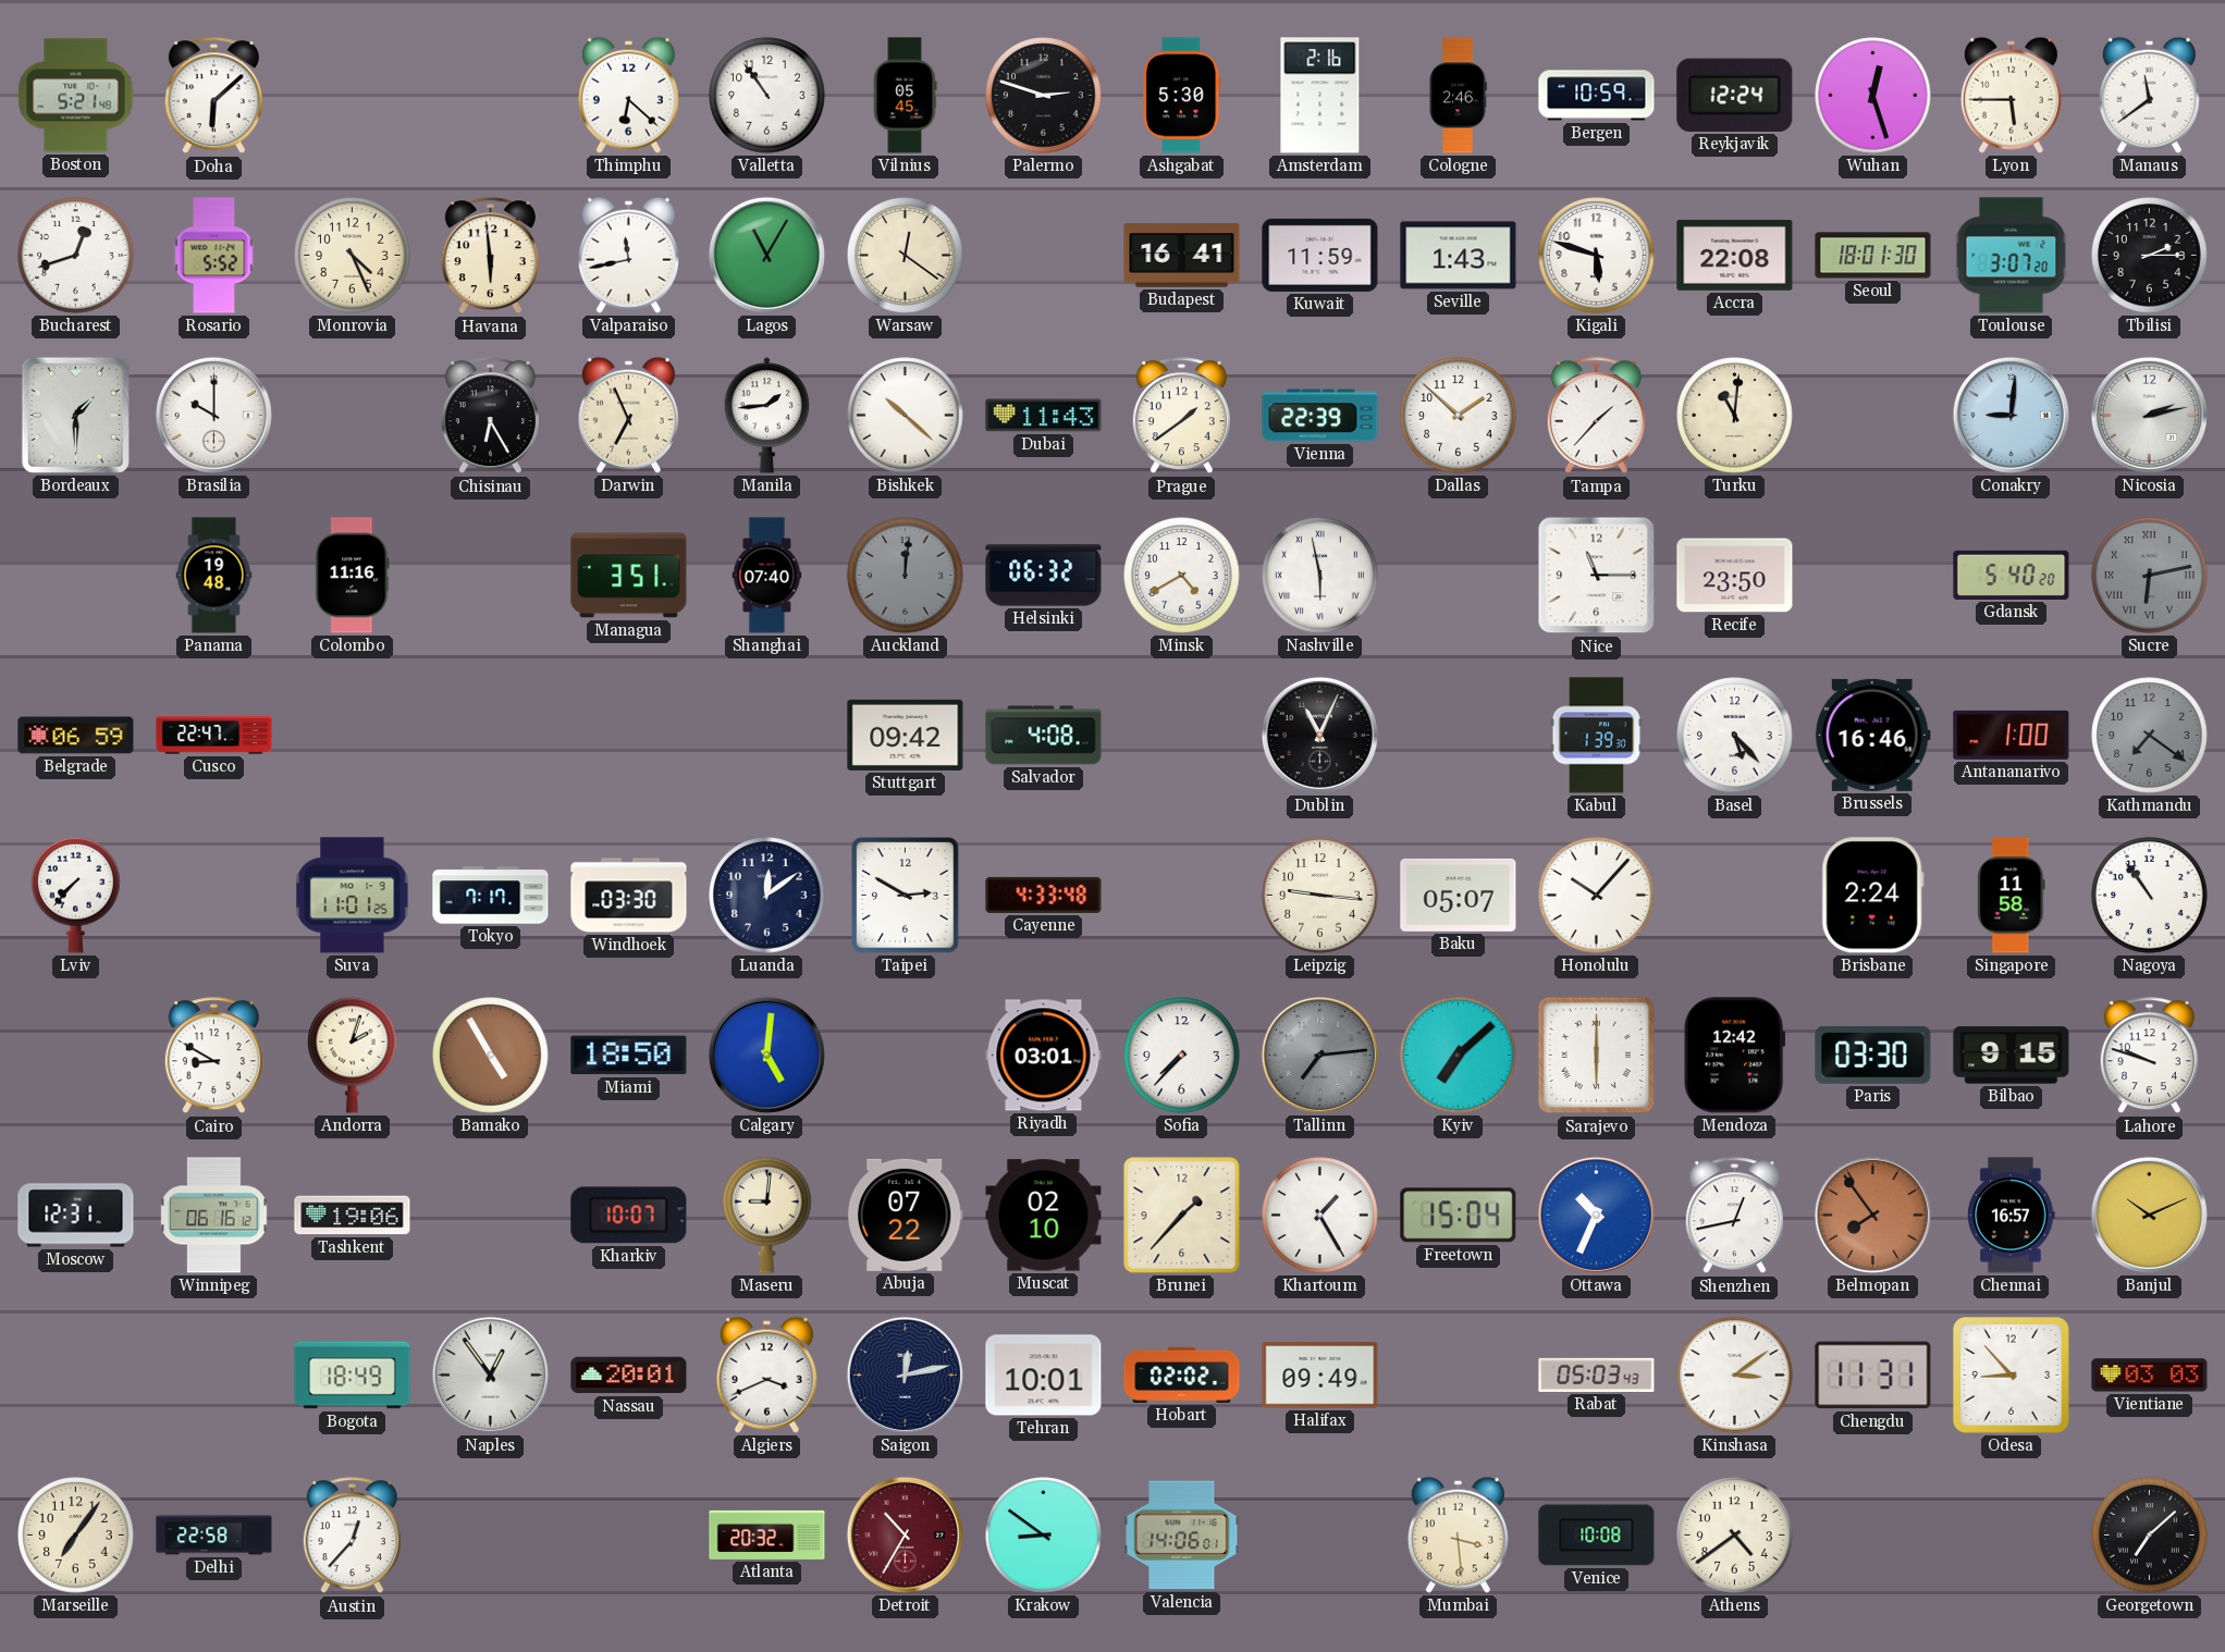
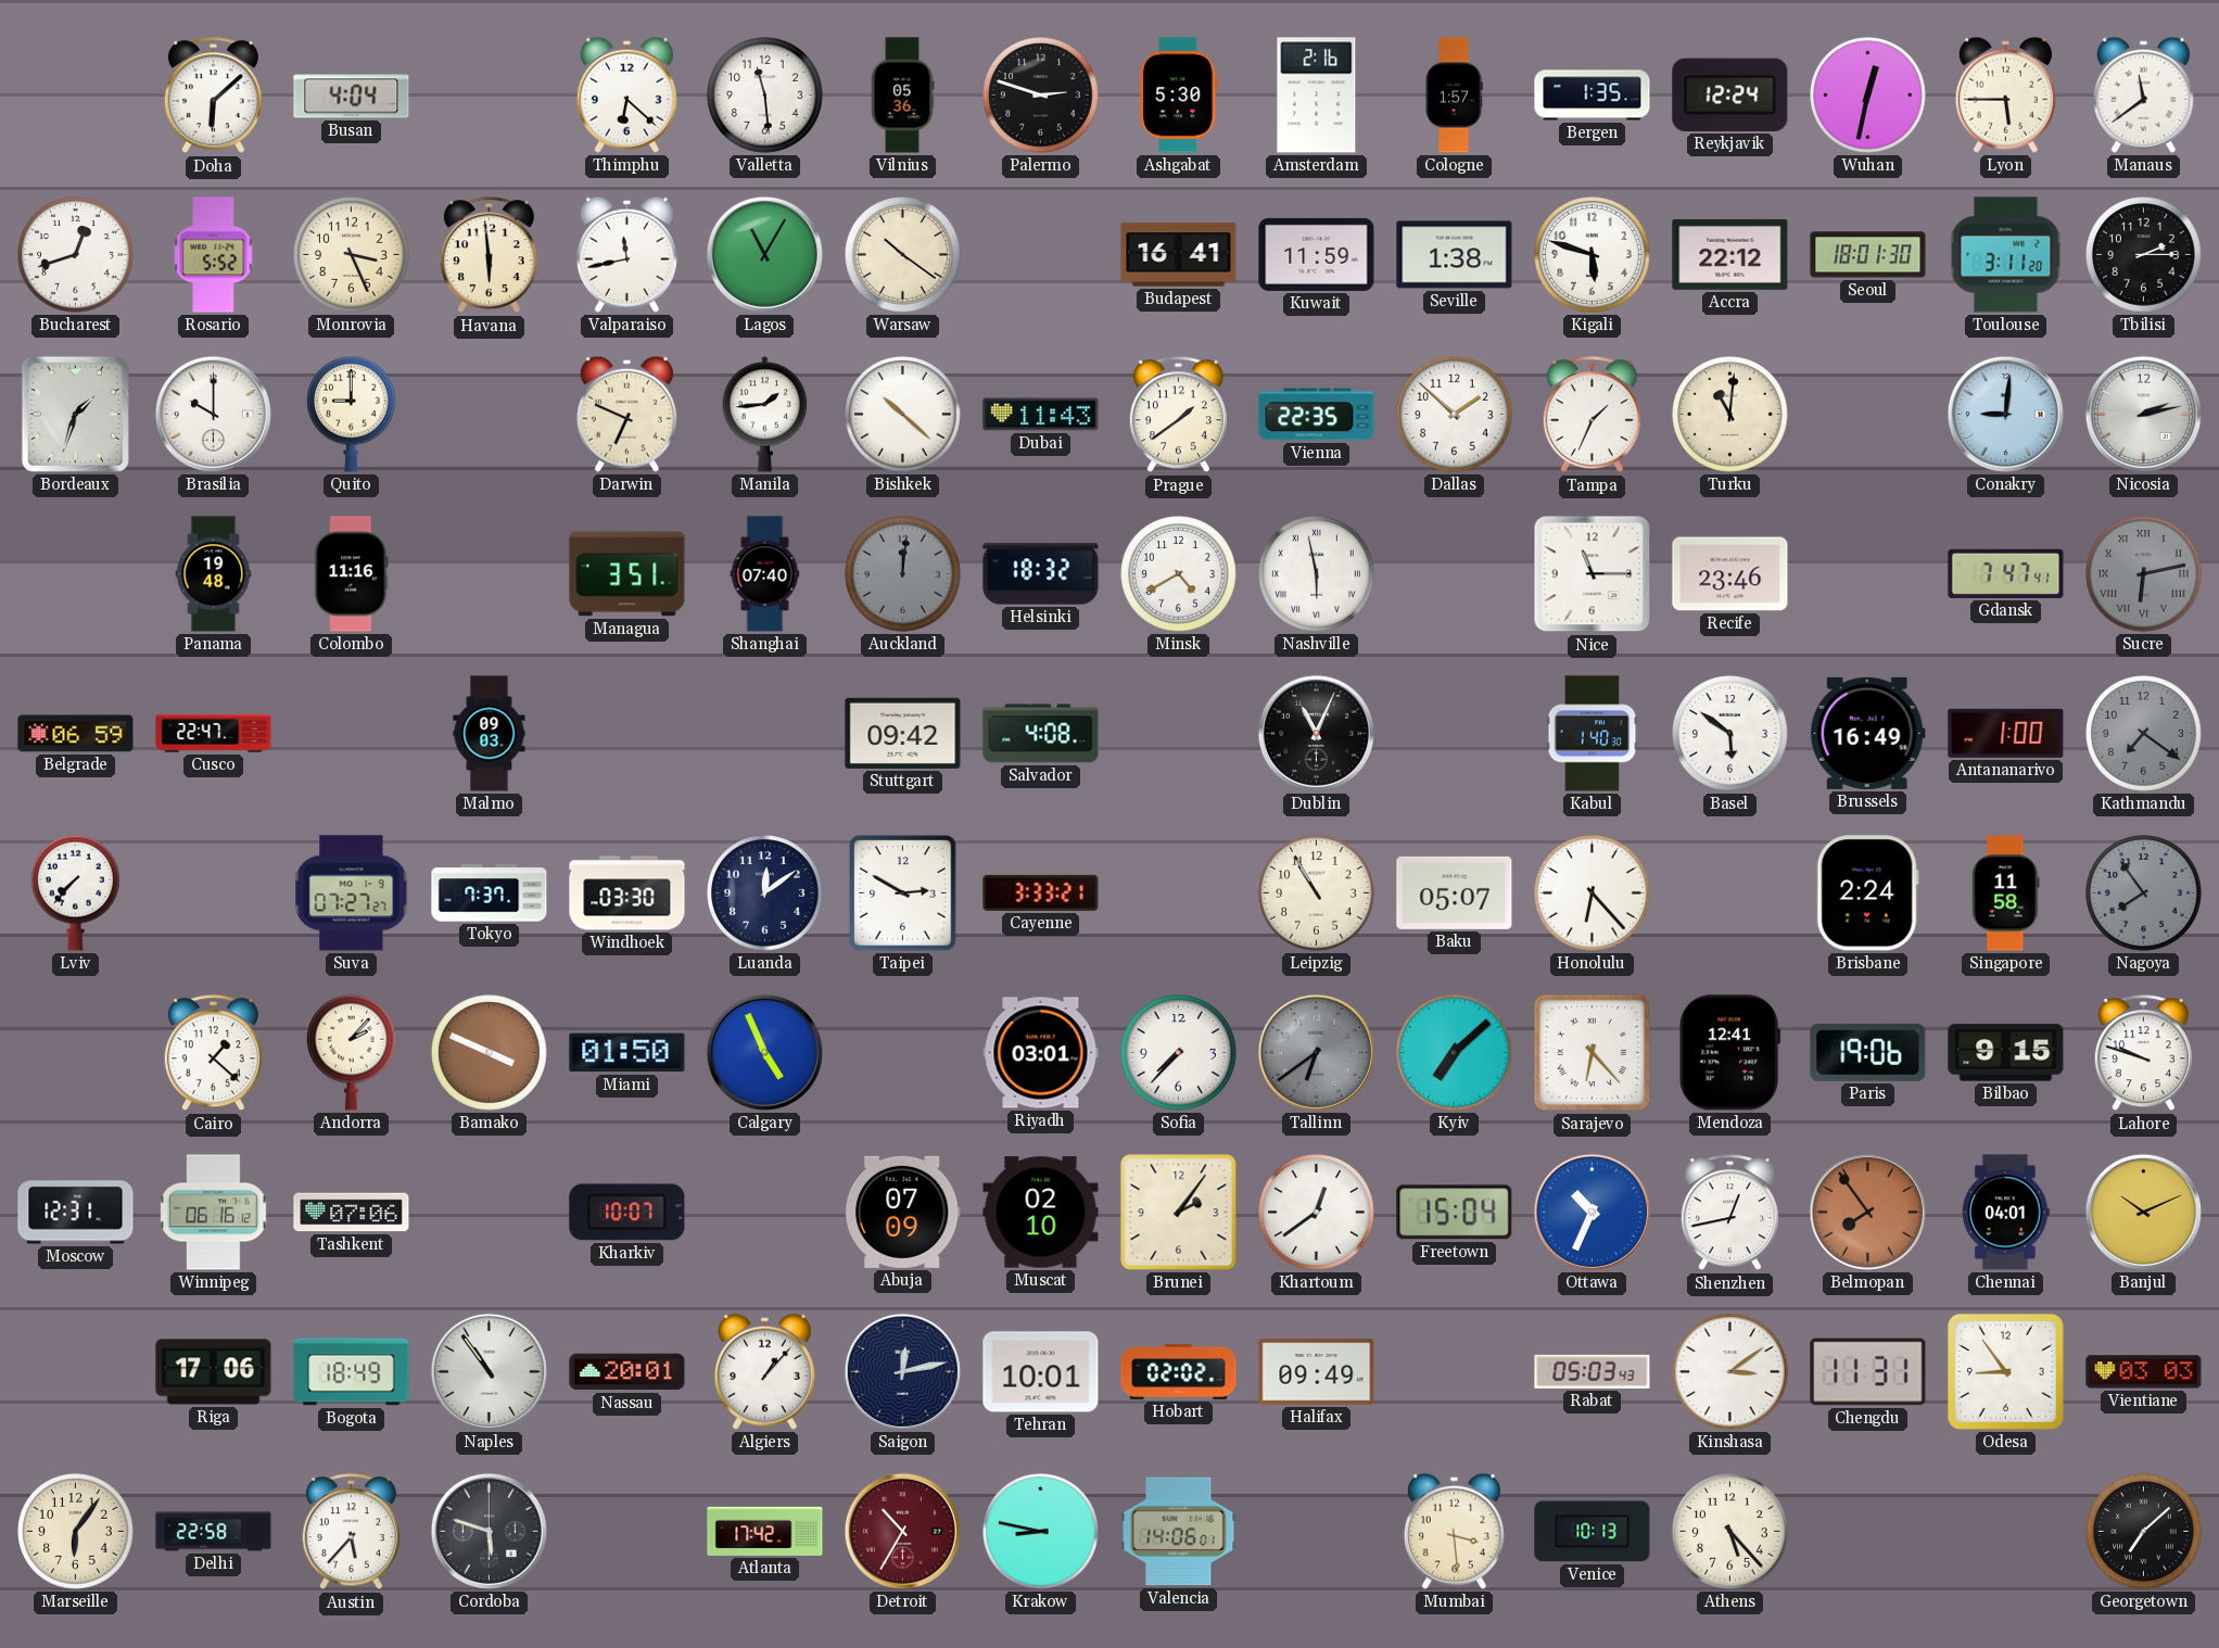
Boston: 5:21 -> none (76, 96)
Busan: none -> 4:04 (352, 96)
Valletta: 10:54 -> 11:29 (765, 96)
Vilnius: 05:45 -> 05:36 (902, 96)
Cologne: 2:46 -> 1:57 (1454, 96)
Bergen: 10:59 -> 1:35 (1593, 96)
Wuhan: 12:27 -> 12:32 (1868, 96)
Monrovia: 4:26 -> 3:26 (352, 255)
Warsaw: 12:21 -> 10:21 (903, 255)
Seville: 1:43 -> 1:38 (1455, 255)
Accra: 22:08 -> 22:12 (1730, 254)
Toulouse: 3:07 -> 3:11 (2006, 255)
Bordeaux: 1:30 -> 1:33 (75, 414)
Quito: none -> 9:00 (352, 414)
Chisinau: 6:25 -> none (490, 416)
Darwin: 6:56 -> 6:49 (626, 414)
Vienna: 22:39 -> 22:35 (1317, 415)
Tampa: 1:37 -> 1:34 (1592, 415)
Helsinki: 06:32 -> 18:32 (1041, 574)
Recife: 23:50 -> 23:46 (1730, 574)
Gdansk: 5:40 -> 7:47 (2006, 573)
Malmo: none -> 09:03 (490, 734)
Kabul: 1:39 -> 1:40 (1593, 734)
Basel: 5:23 -> 5:51 (1730, 734)
Brussels: 16:46 -> 16:49 (1867, 733)
Suva: 11:01 -> 07:27 (352, 893)
Tokyo: 7:17 -> 7:37 (490, 893)
Cayenne: 4:33 -> 3:33 (1041, 892)
Leipzig: 9:16 -> 10:55 (1317, 893)
Honolulu: 10:07 -> 6:23 (1593, 893)
Nagoya: 10:54 -> 7:54 (2144, 893)
Nagoya dial: white -> grey (2144, 893)
Cairo: 8:50 -> 1:22 (213, 1053)
Andorra: 2:03 -> 2:07 (352, 1052)
Bamako: 4:55 -> 3:49 (490, 1053)
Miami: 18:50 -> 01:50 (627, 1053)
Calgary: 5:01 -> 4:56 (764, 1052)
Tallinn: 7:14 -> 6:39 (1316, 1052)
Sarajevo: 6:00 -> 6:23 (1593, 1053)
Mendoza: 12:42 -> 12:41 (1730, 1053)
Paris: 03:30 -> 19:06 (1868, 1052)
Tashkent: 19:06 -> 07:06 (352, 1213)
Maseru: 9:01 -> none (767, 1215)
Abuja: 07:22 -> 07:09 (902, 1212)
Brunei: 1:37 -> 2:06 (1179, 1213)
Khartoum: 1:25 -> 12:39 (1317, 1213)
Chennai: 16:57 -> 04:01 (2006, 1213)
Riga: none -> 17:06 (214, 1372)
Naples: 12:54 -> 10:54 (489, 1371)
Algiers: 3:41 -> 1:07 (764, 1371)
Odesa: 8:53 -> 8:54 (2005, 1371)
Marseille: 7:06 -> 6:06 (76, 1532)
Austin: 12:37 -> 5:37 (351, 1532)
Cordoba: none -> 5:48 (489, 1531)
Atlanta: 20:32 -> 17:42 (765, 1531)
Krakow: 8:51 -> 8:47 (1041, 1532)
Venice: 10:08 -> 10:13 (1593, 1532)
Athens: 4:39 -> 5:23 (1730, 1532)
